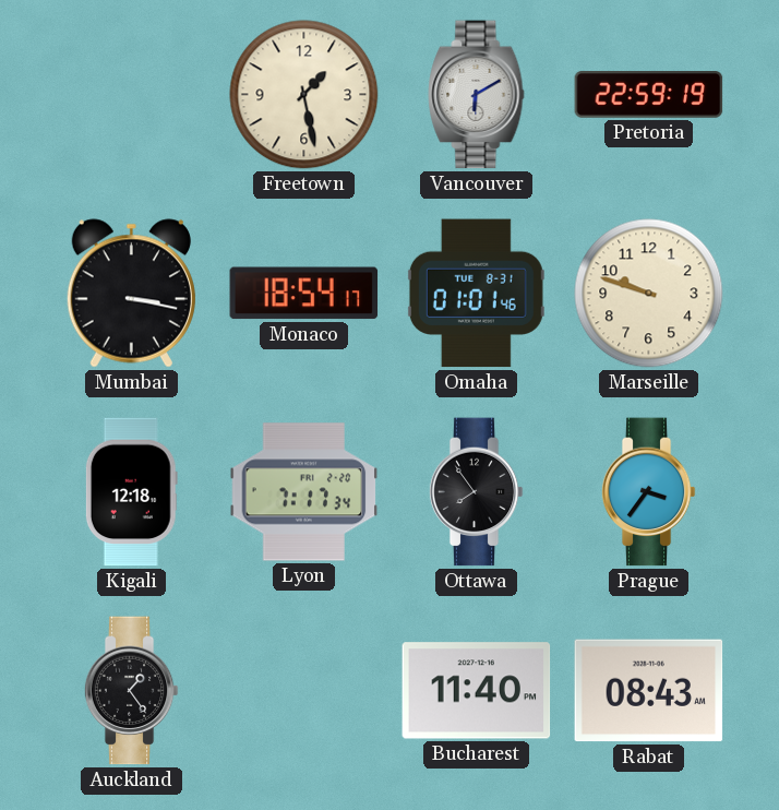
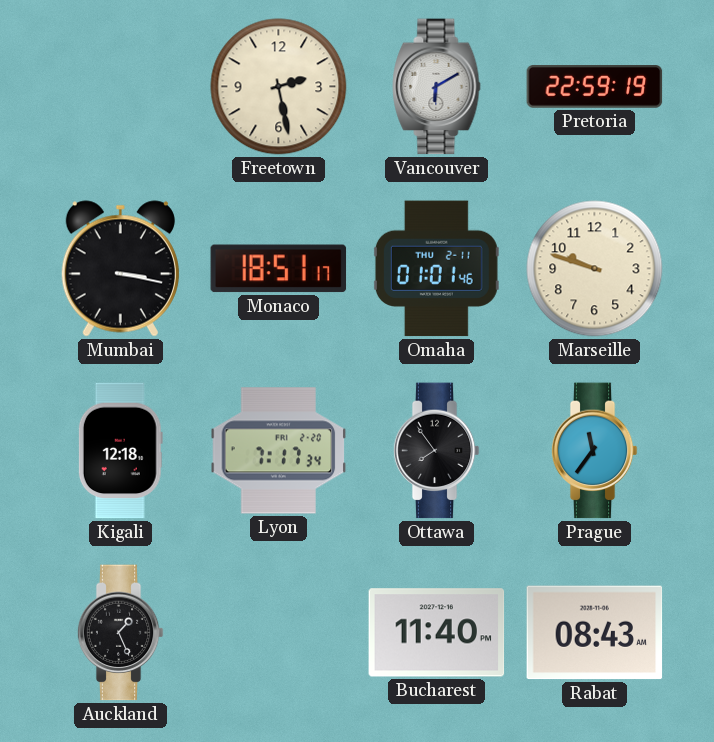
Freetown: 1:28 -> 2:28 (279, 87)
Monaco: 18:54 -> 18:51 (279, 269)
Omaha date: TUE 8-31 -> THU 2-11 (436, 269)
Prague: 3:36 -> 11:36 (594, 451)
Auckland: 1:24 -> 1:26 (120, 633)
